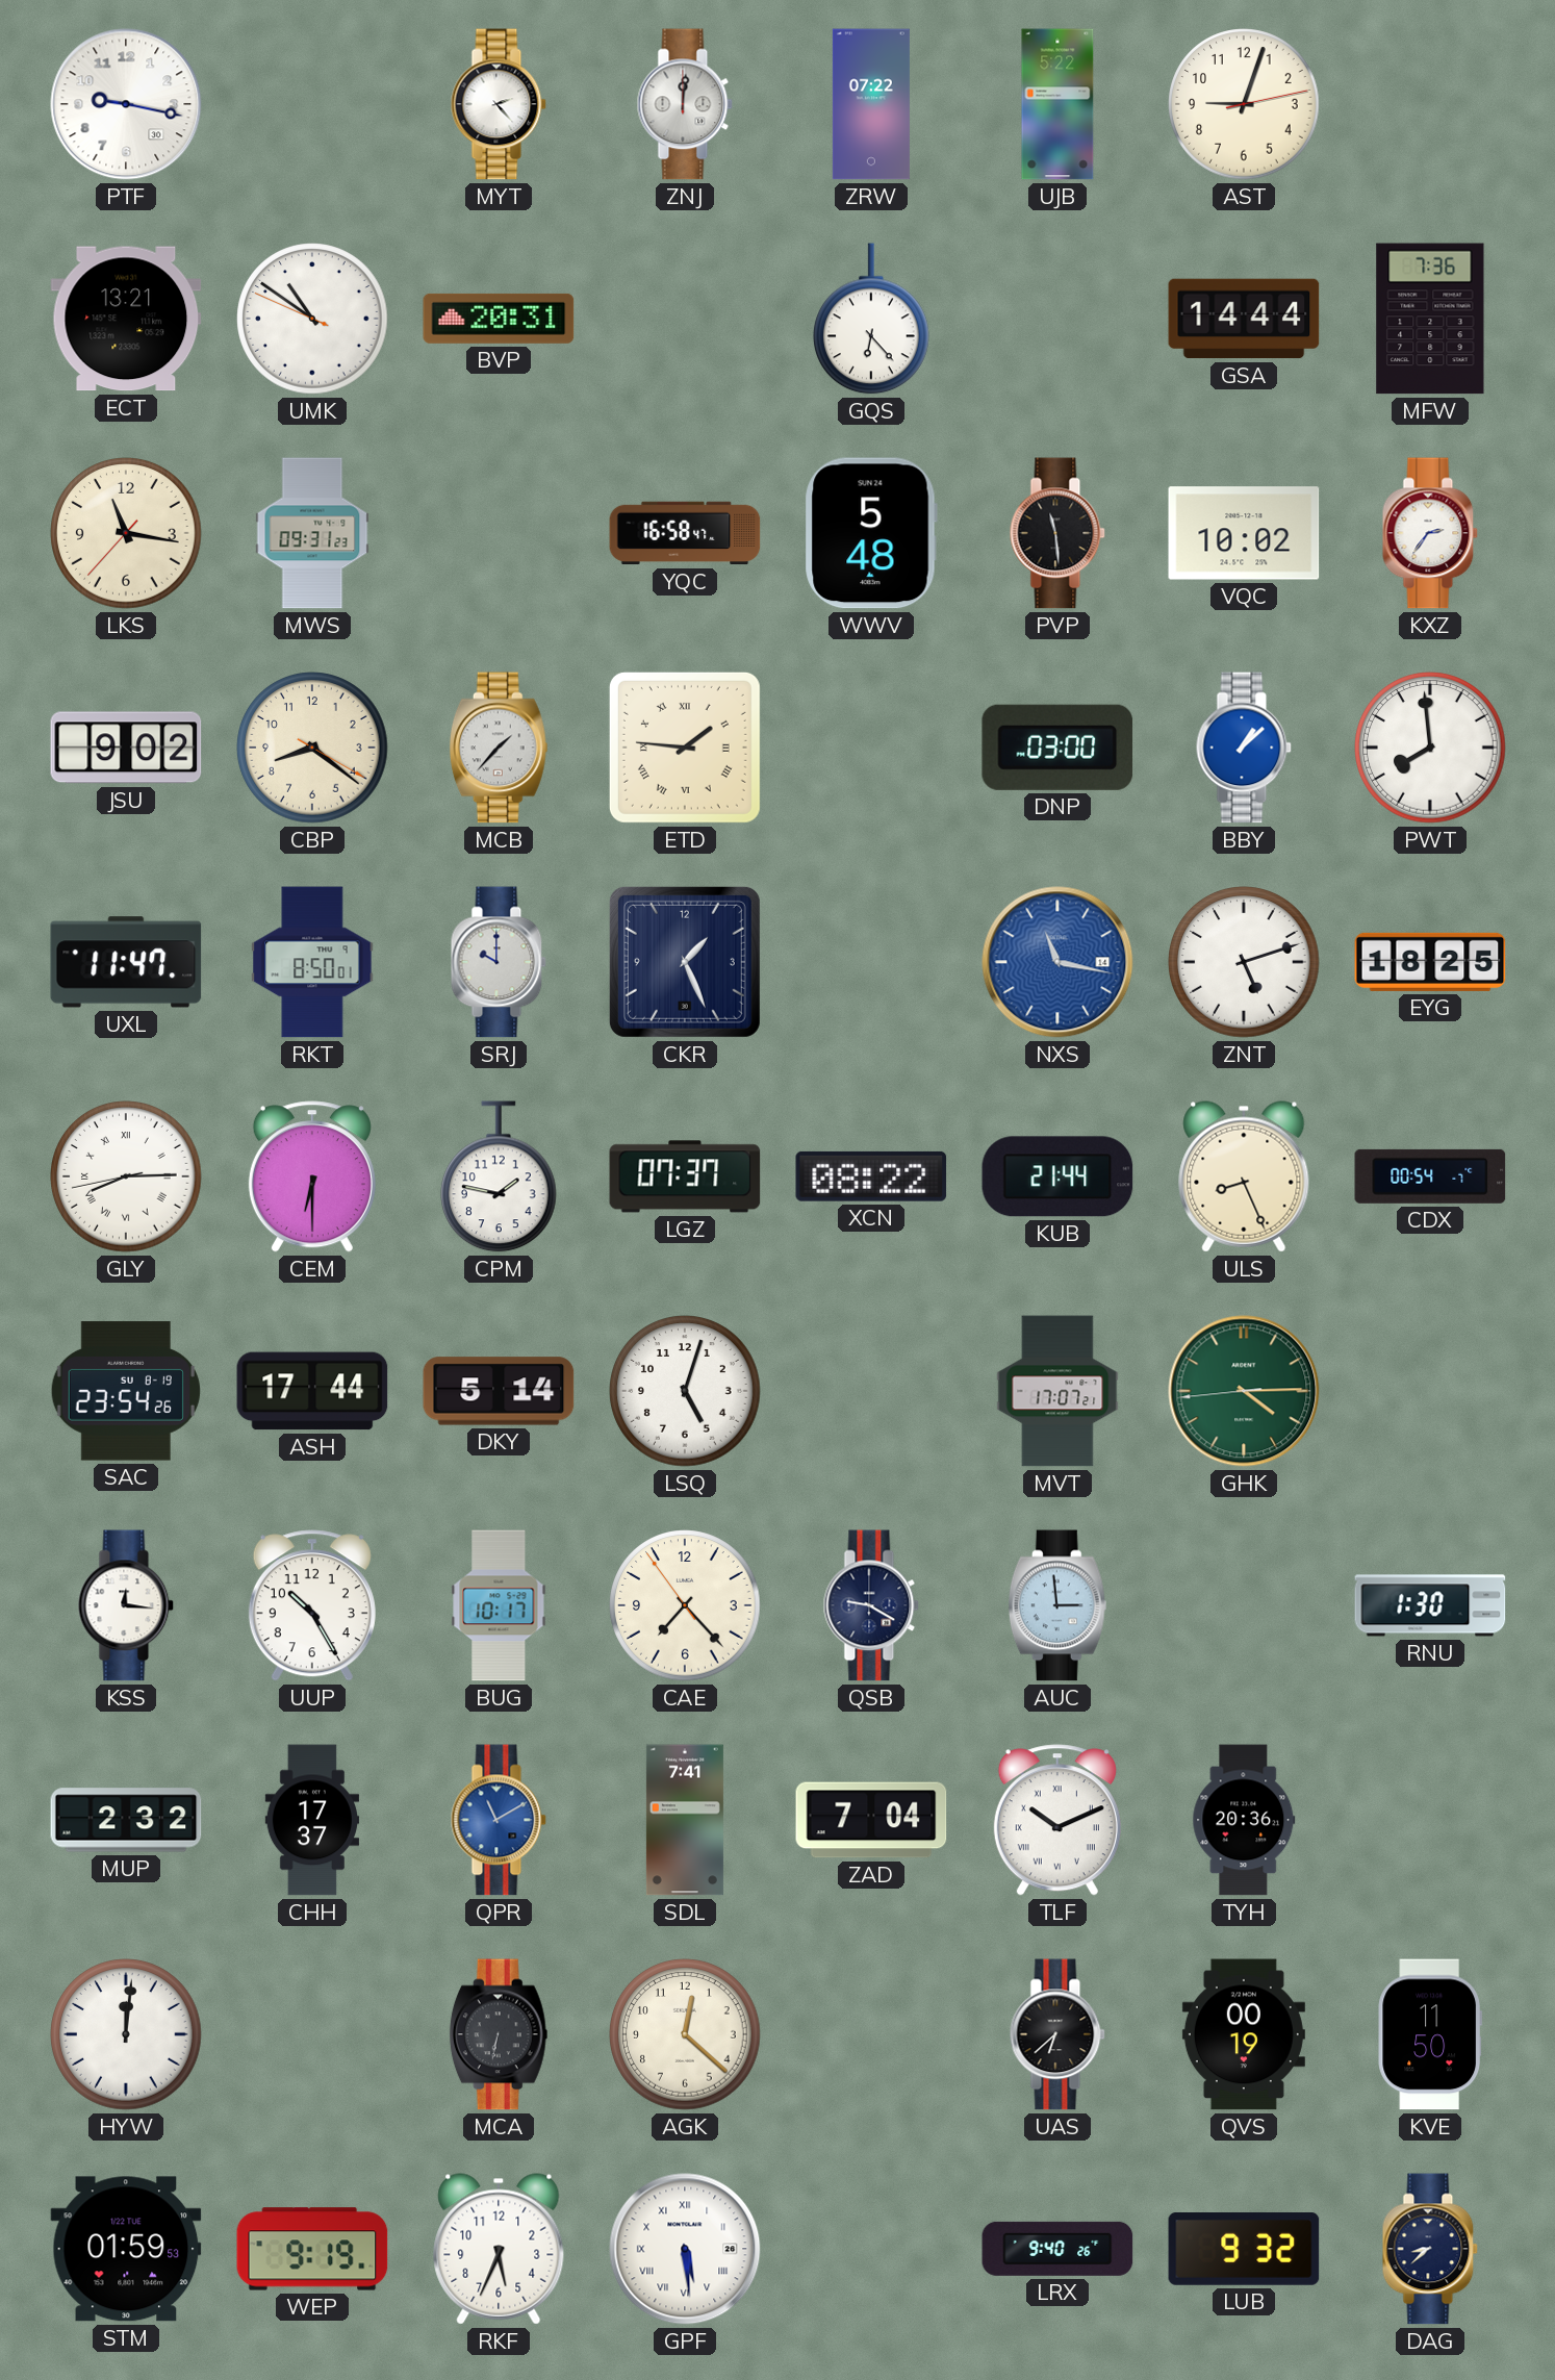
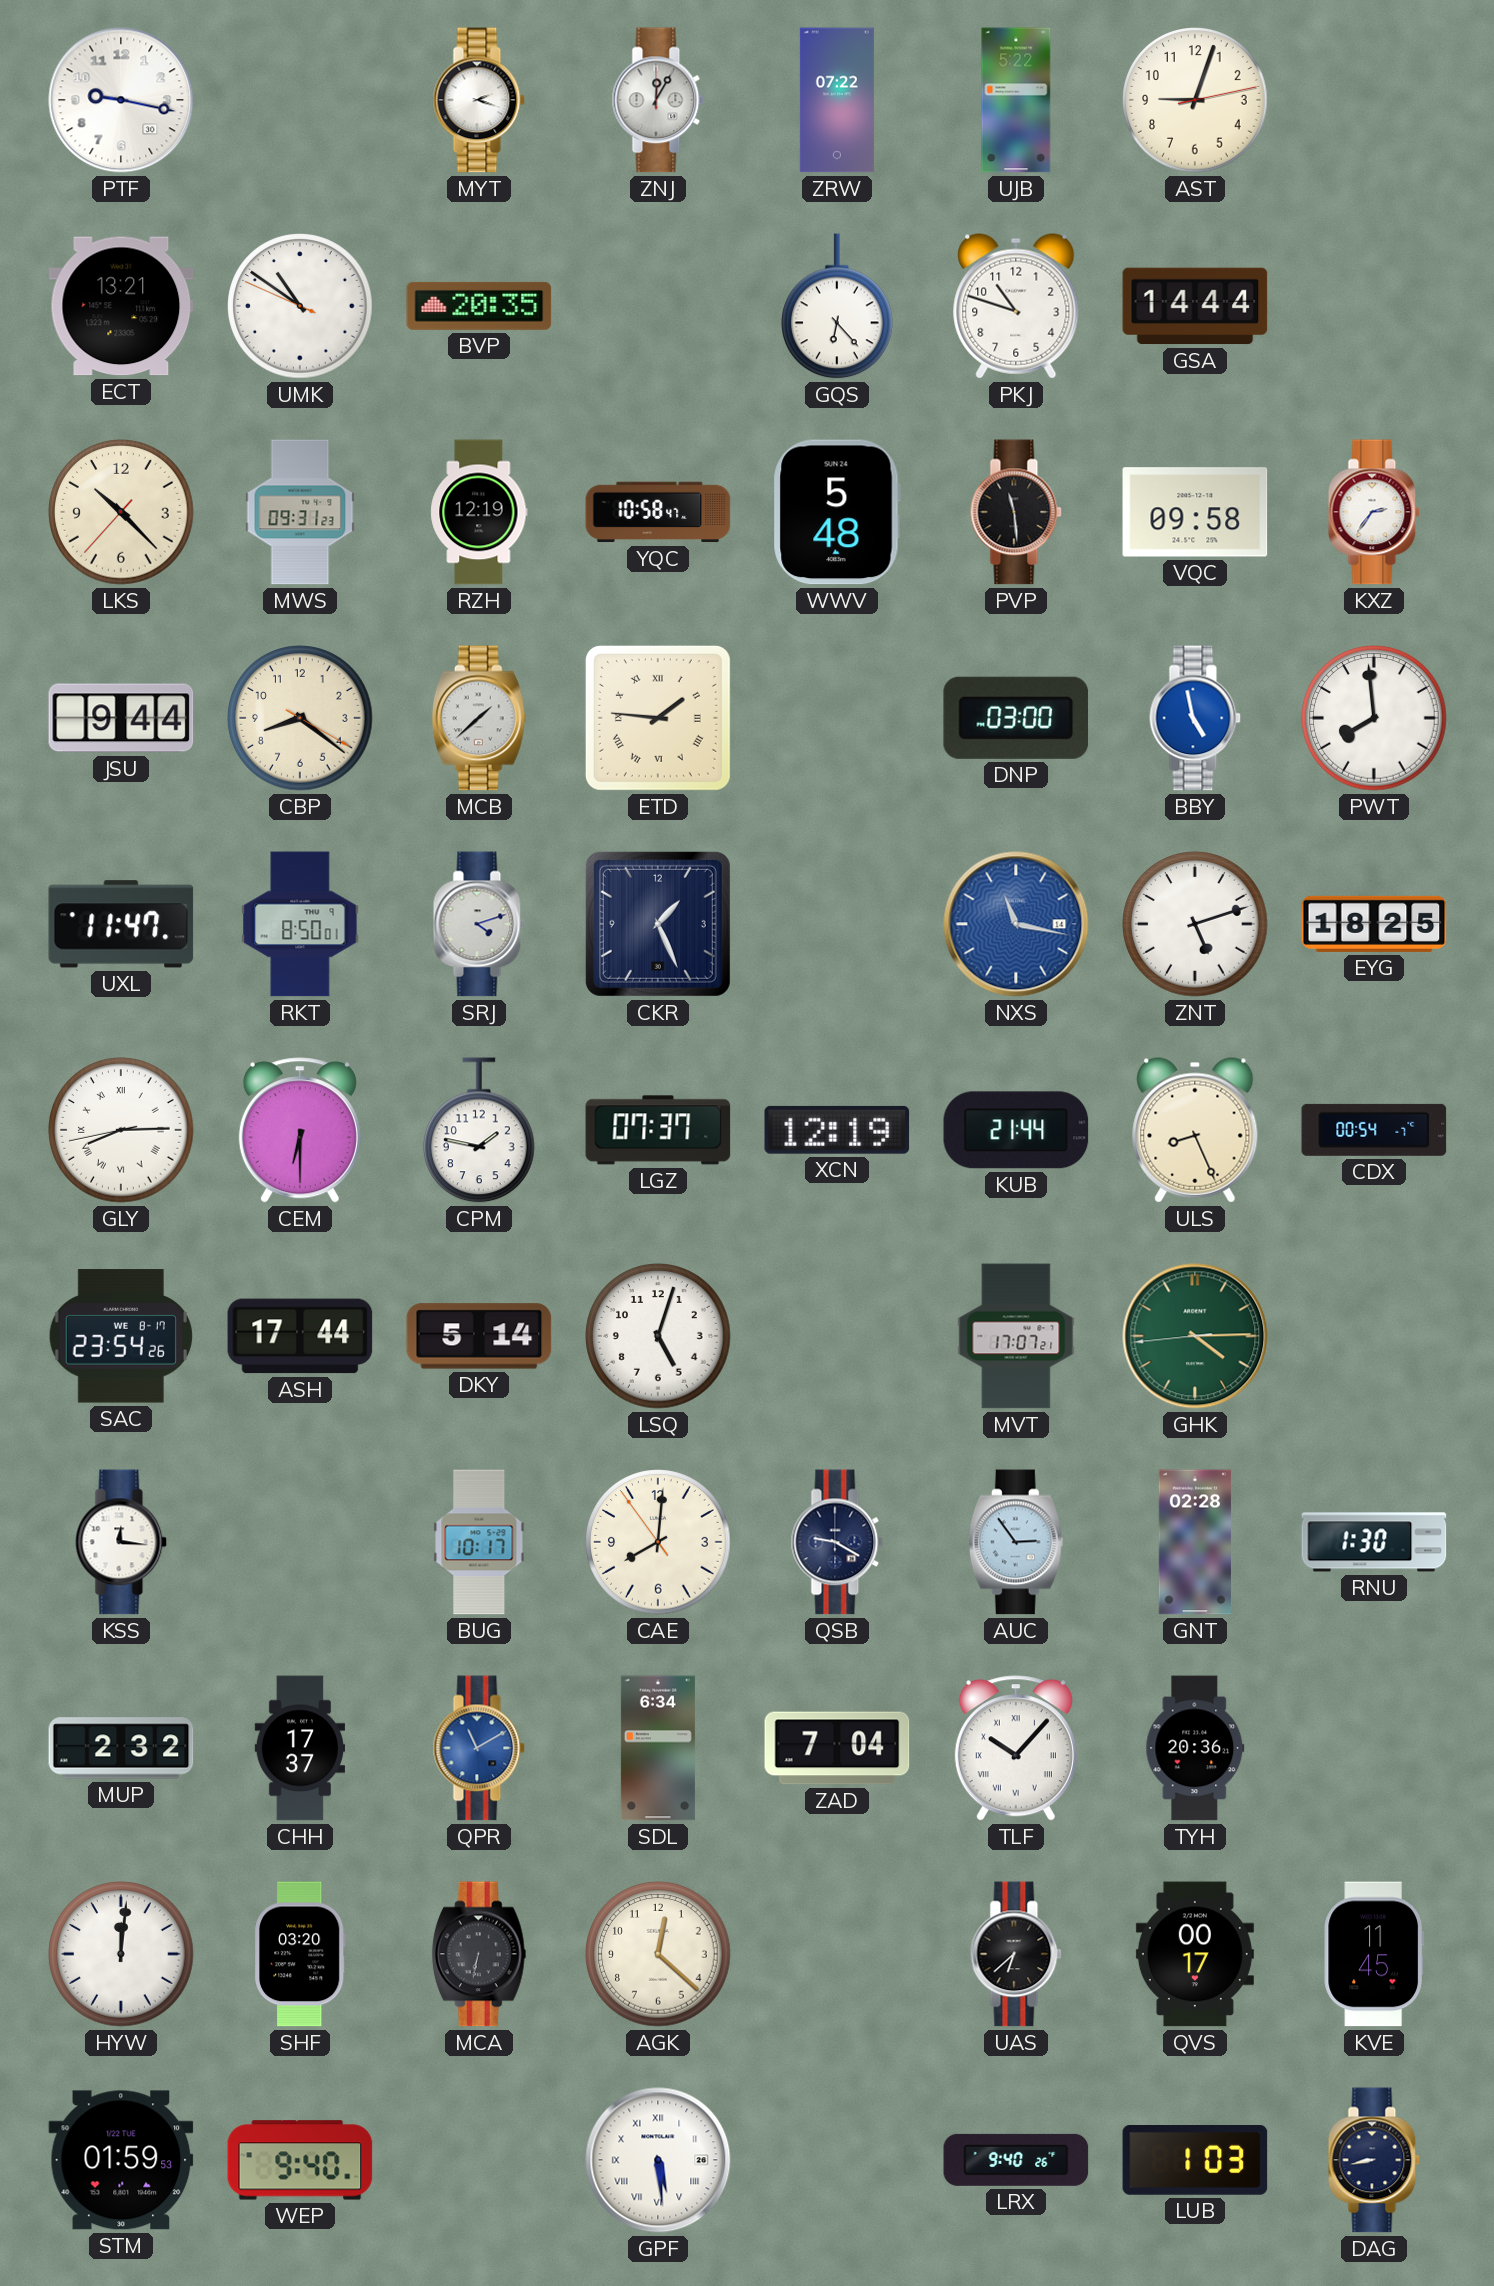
MYT: 2:23 -> 2:18 (479, 100)
ZNJ: 12:01 -> 12:05 (658, 100)
BVP: 20:31 -> 20:35 (479, 306)
PKJ: none -> 10:48 (1016, 306)
MFW: 7:36 -> none (1430, 319)
LKS: 11:16 -> 10:22 (121, 512)
RZH: none -> 12:19 (479, 512)
YQC: 16:58 -> 10:58 (658, 512)
VQC: 10:02 -> 09:58 (1195, 512)
JSU: 9:02 -> 9:44 (121, 718)
MCB: 1:37 -> 1:38 (479, 718)
BBY: 1:08 -> 4:58 (1195, 718)
SRJ: 10:00 -> 4:12 (479, 924)
XCN: 08:22 -> 12:19 (837, 1130)
SAC date: SU 8-19 -> WE 8-17 (121, 1336)
UUP: 10:25 -> none (312, 1605)
CAE: 7:22 -> 8:00 (658, 1542)
AUC: 2:59 -> 2:54 (1016, 1542)
GNT: none -> 02:28 (1195, 1542)
SDL: 7:41 -> 6:34 (658, 1748)
TLF: 10:11 -> 10:07 (1016, 1748)
SHF: none -> 03:20 (301, 1954)
QVS: 00:19 -> 00:17 (1195, 1954)
KVE: 11:50 -> 11:45 (1374, 1954)
WEP: 9:19 -> 9:40 (300, 2160)
RKF: 5:34 -> none (499, 2249)
LUB: 9:32 -> 1:03 (1195, 2161)
DAG: 8:38 -> 8:43 (1374, 2160)
